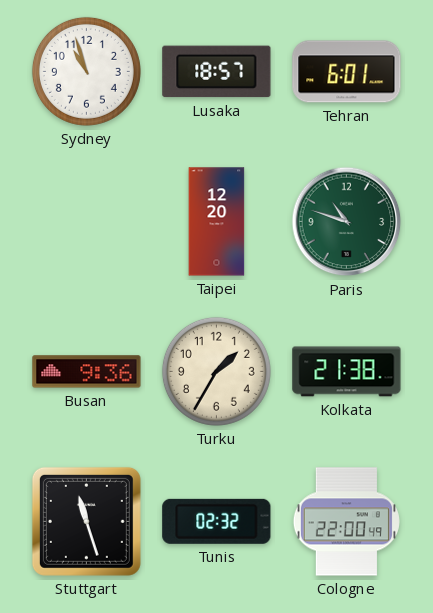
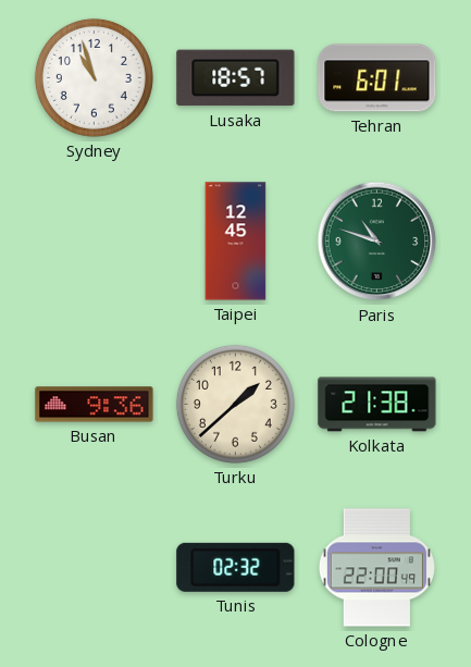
Taipei: 12:20 -> 12:45 (236, 242)
Turku: 1:35 -> 1:38 (235, 404)
Stuttgart: 11:27 -> none (86, 521)
